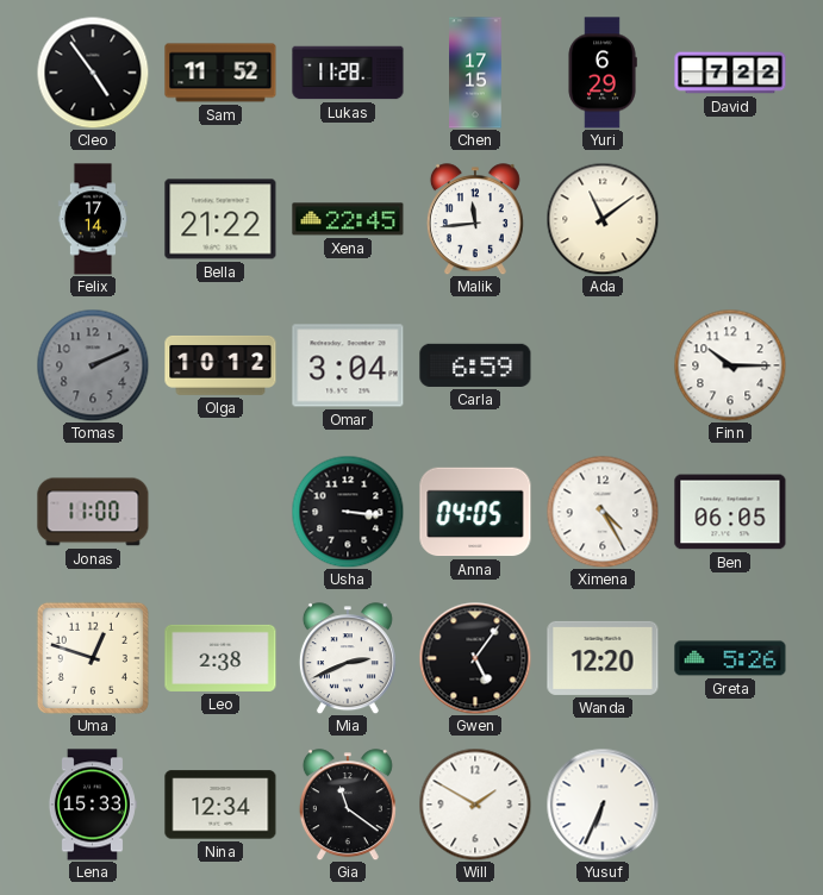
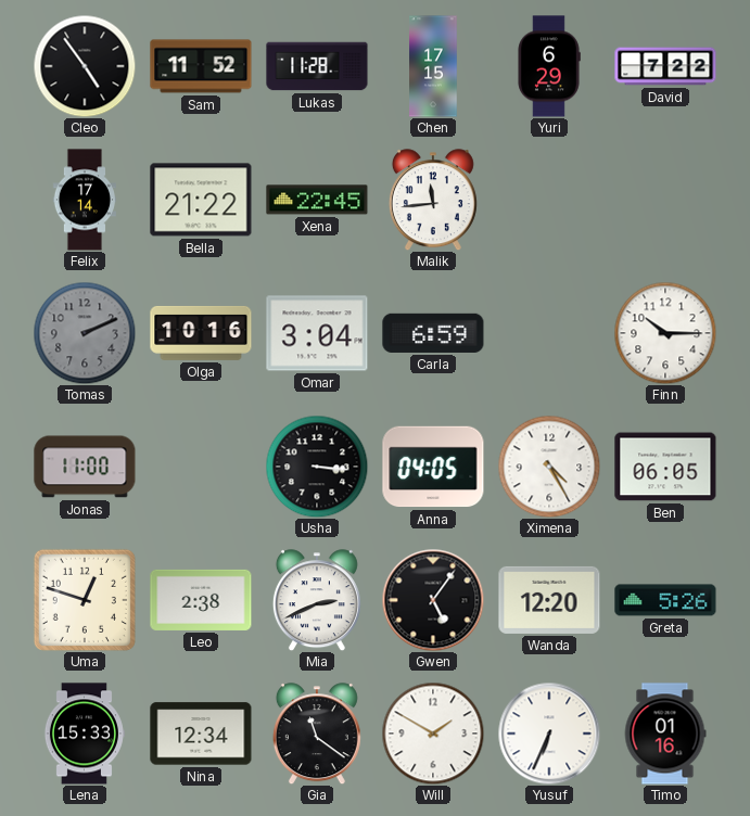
Ada: 11:09 -> none (603, 219)
Olga: 10:12 -> 10:16 (201, 333)
Timo: none -> 01:16 (665, 734)
